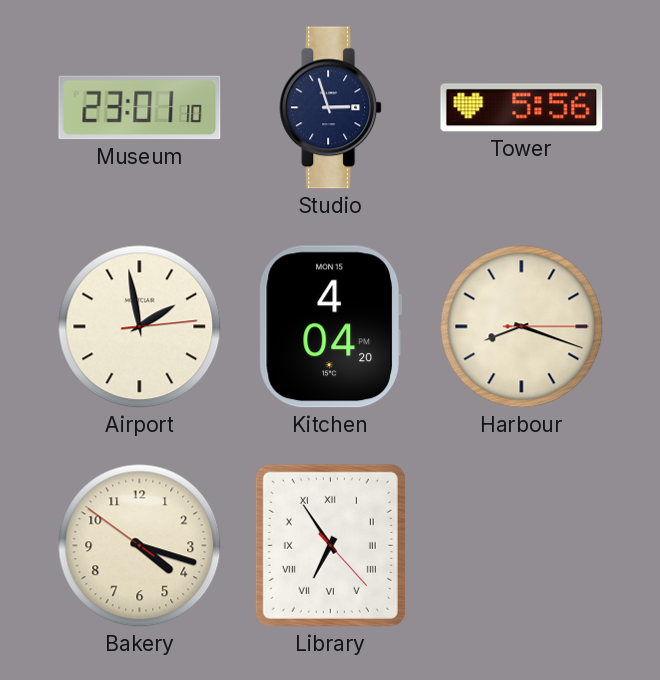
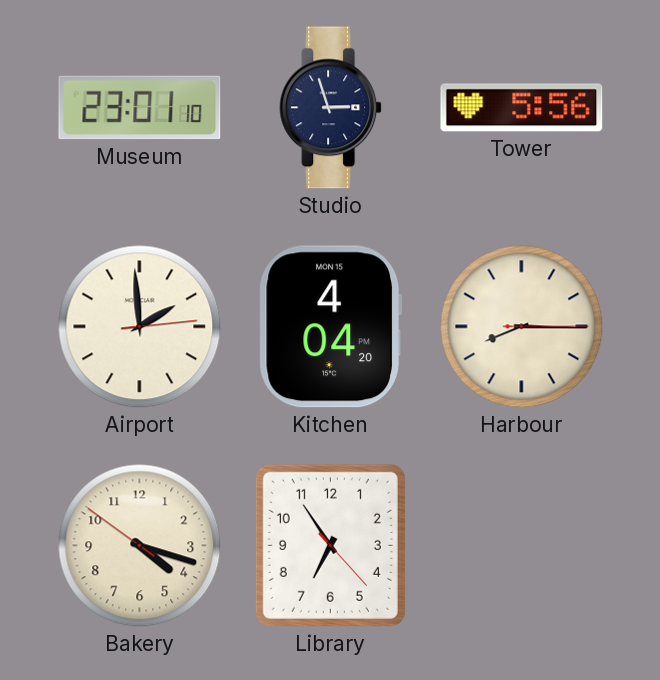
Airport: 1:58 -> 1:59 (140, 327)
Harbour: 8:18 -> 8:15 (522, 327)
Library numerals: Roman -> Arabic (330, 545)
